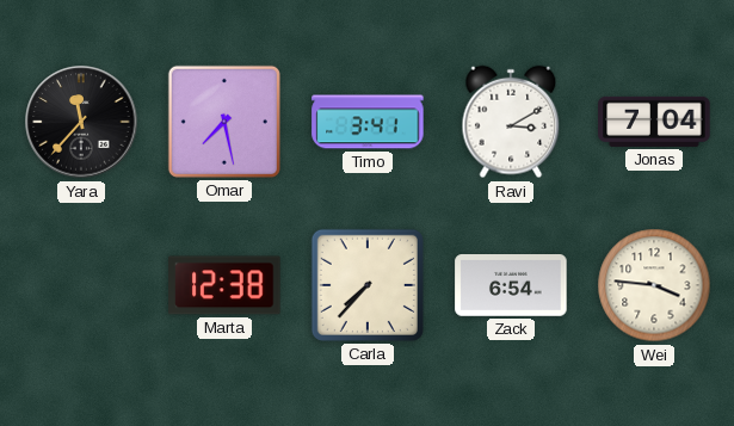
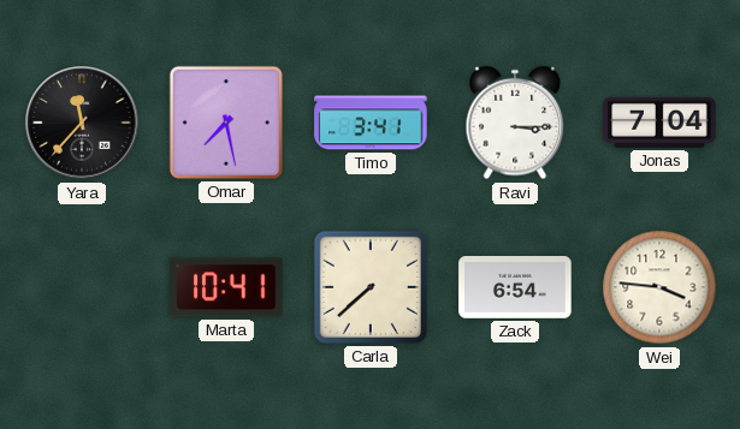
Ravi: 3:10 -> 3:15 (515, 123)
Marta: 12:38 -> 10:41 (226, 287)
Carla: 7:37 -> 7:38 (371, 287)
